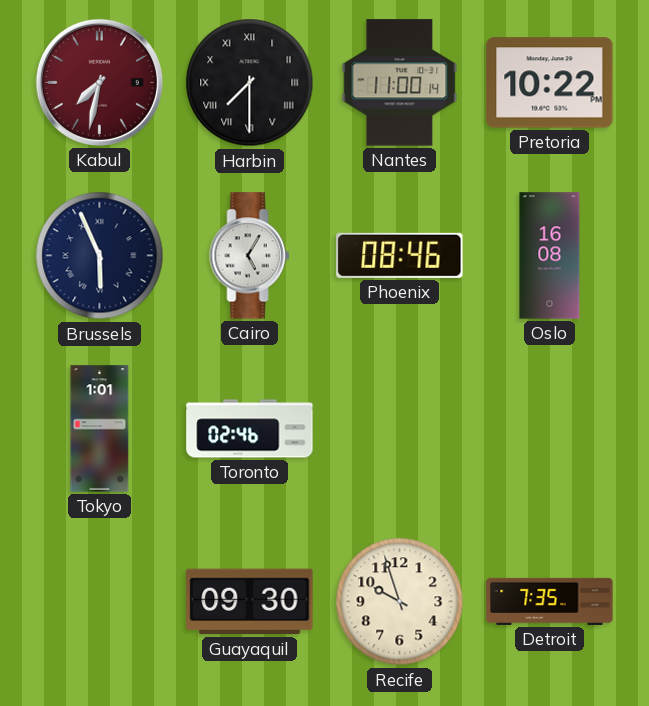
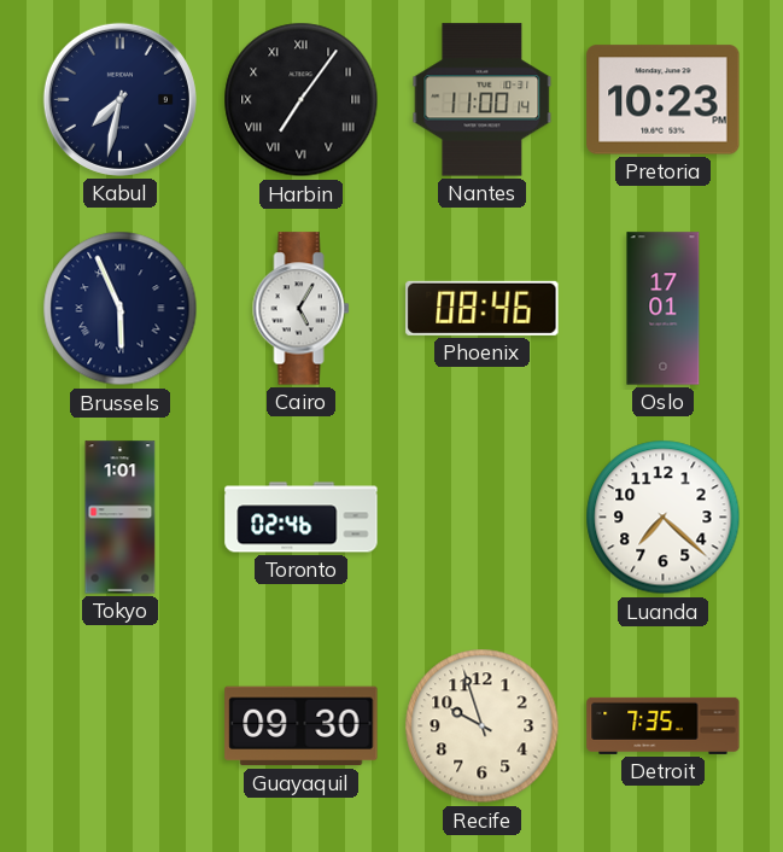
Kabul dial: burgundy -> navy (119, 99)
Harbin: 7:30 -> 7:06 (302, 100)
Pretoria: 10:22 -> 10:23 (664, 100)
Oslo: 16:08 -> 17:01 (664, 309)
Luanda: none -> 7:22 (664, 518)
